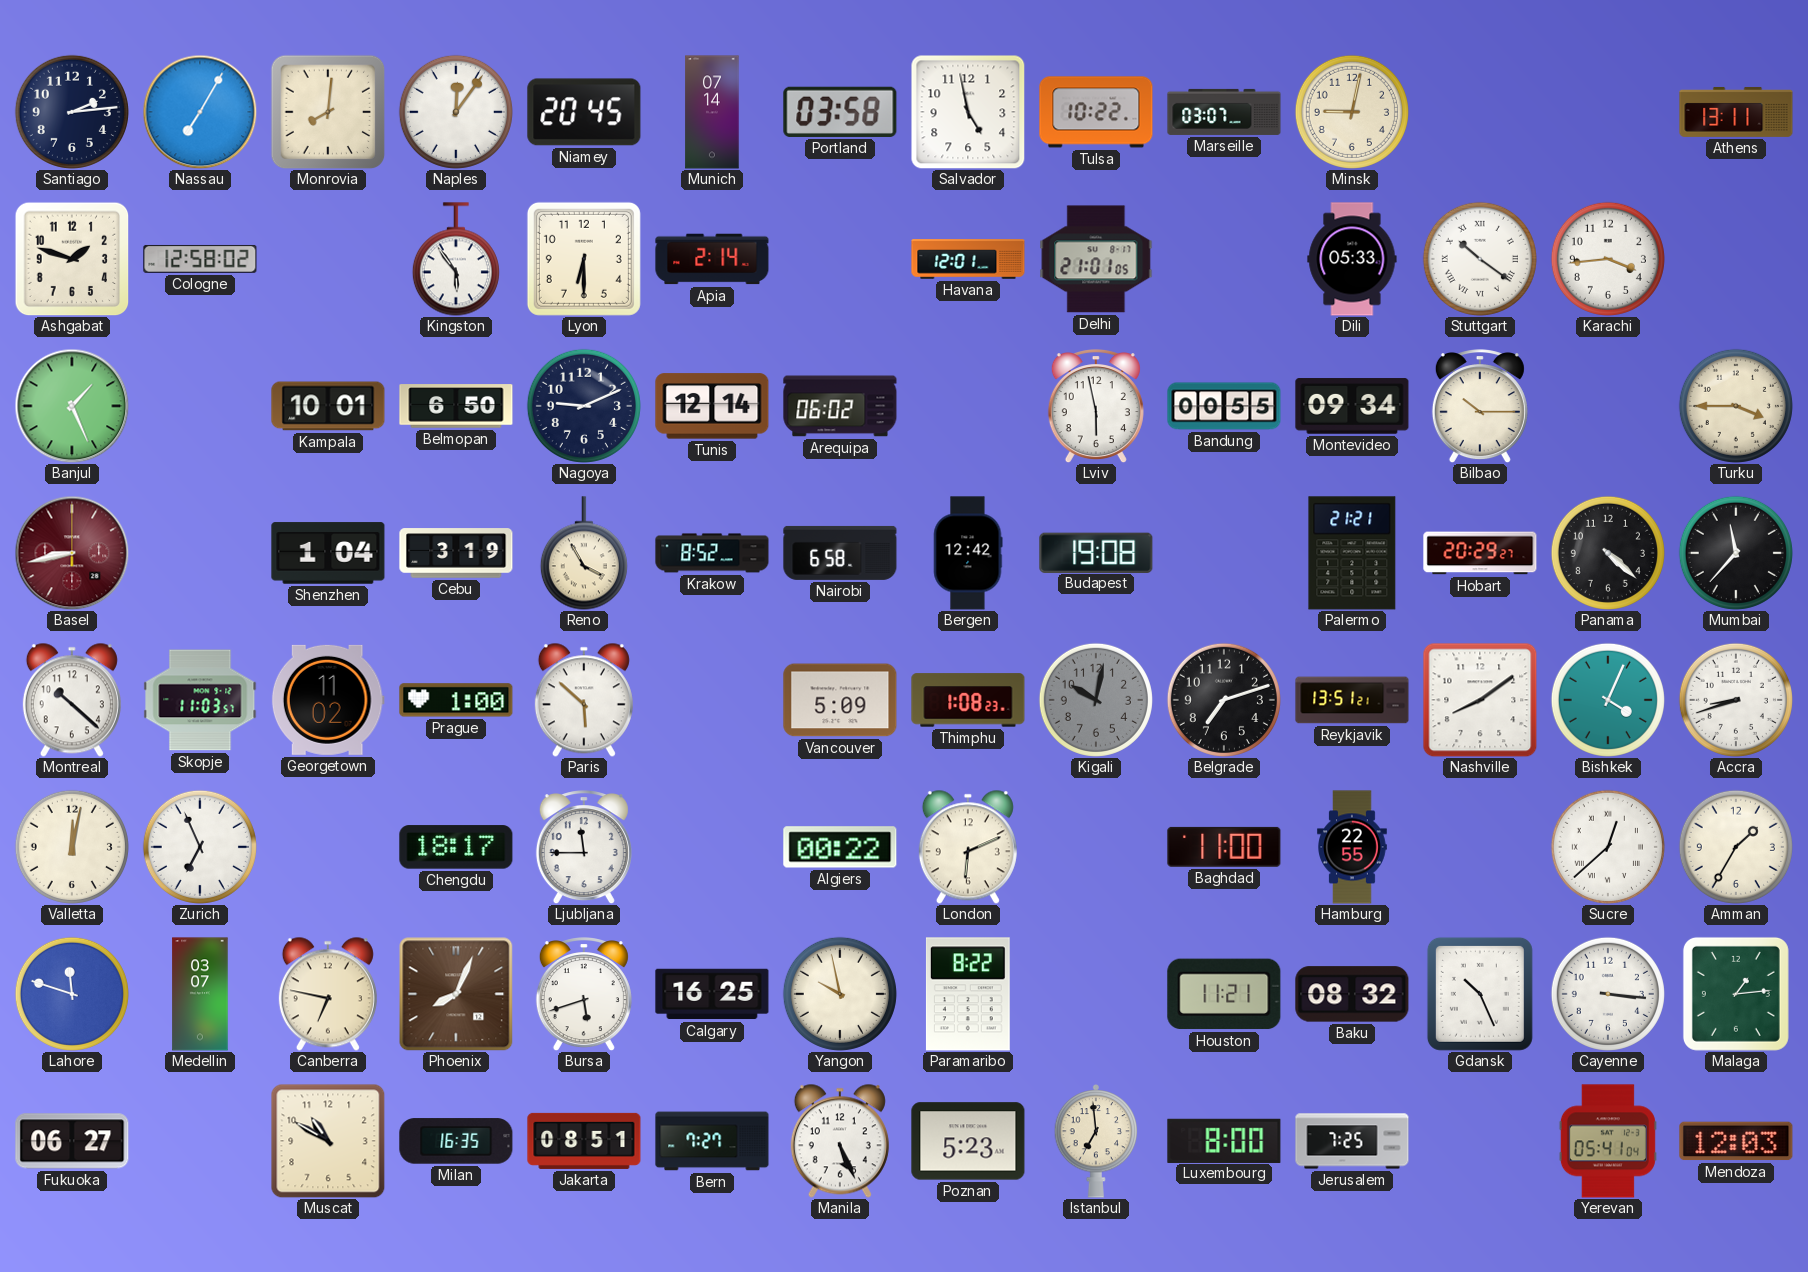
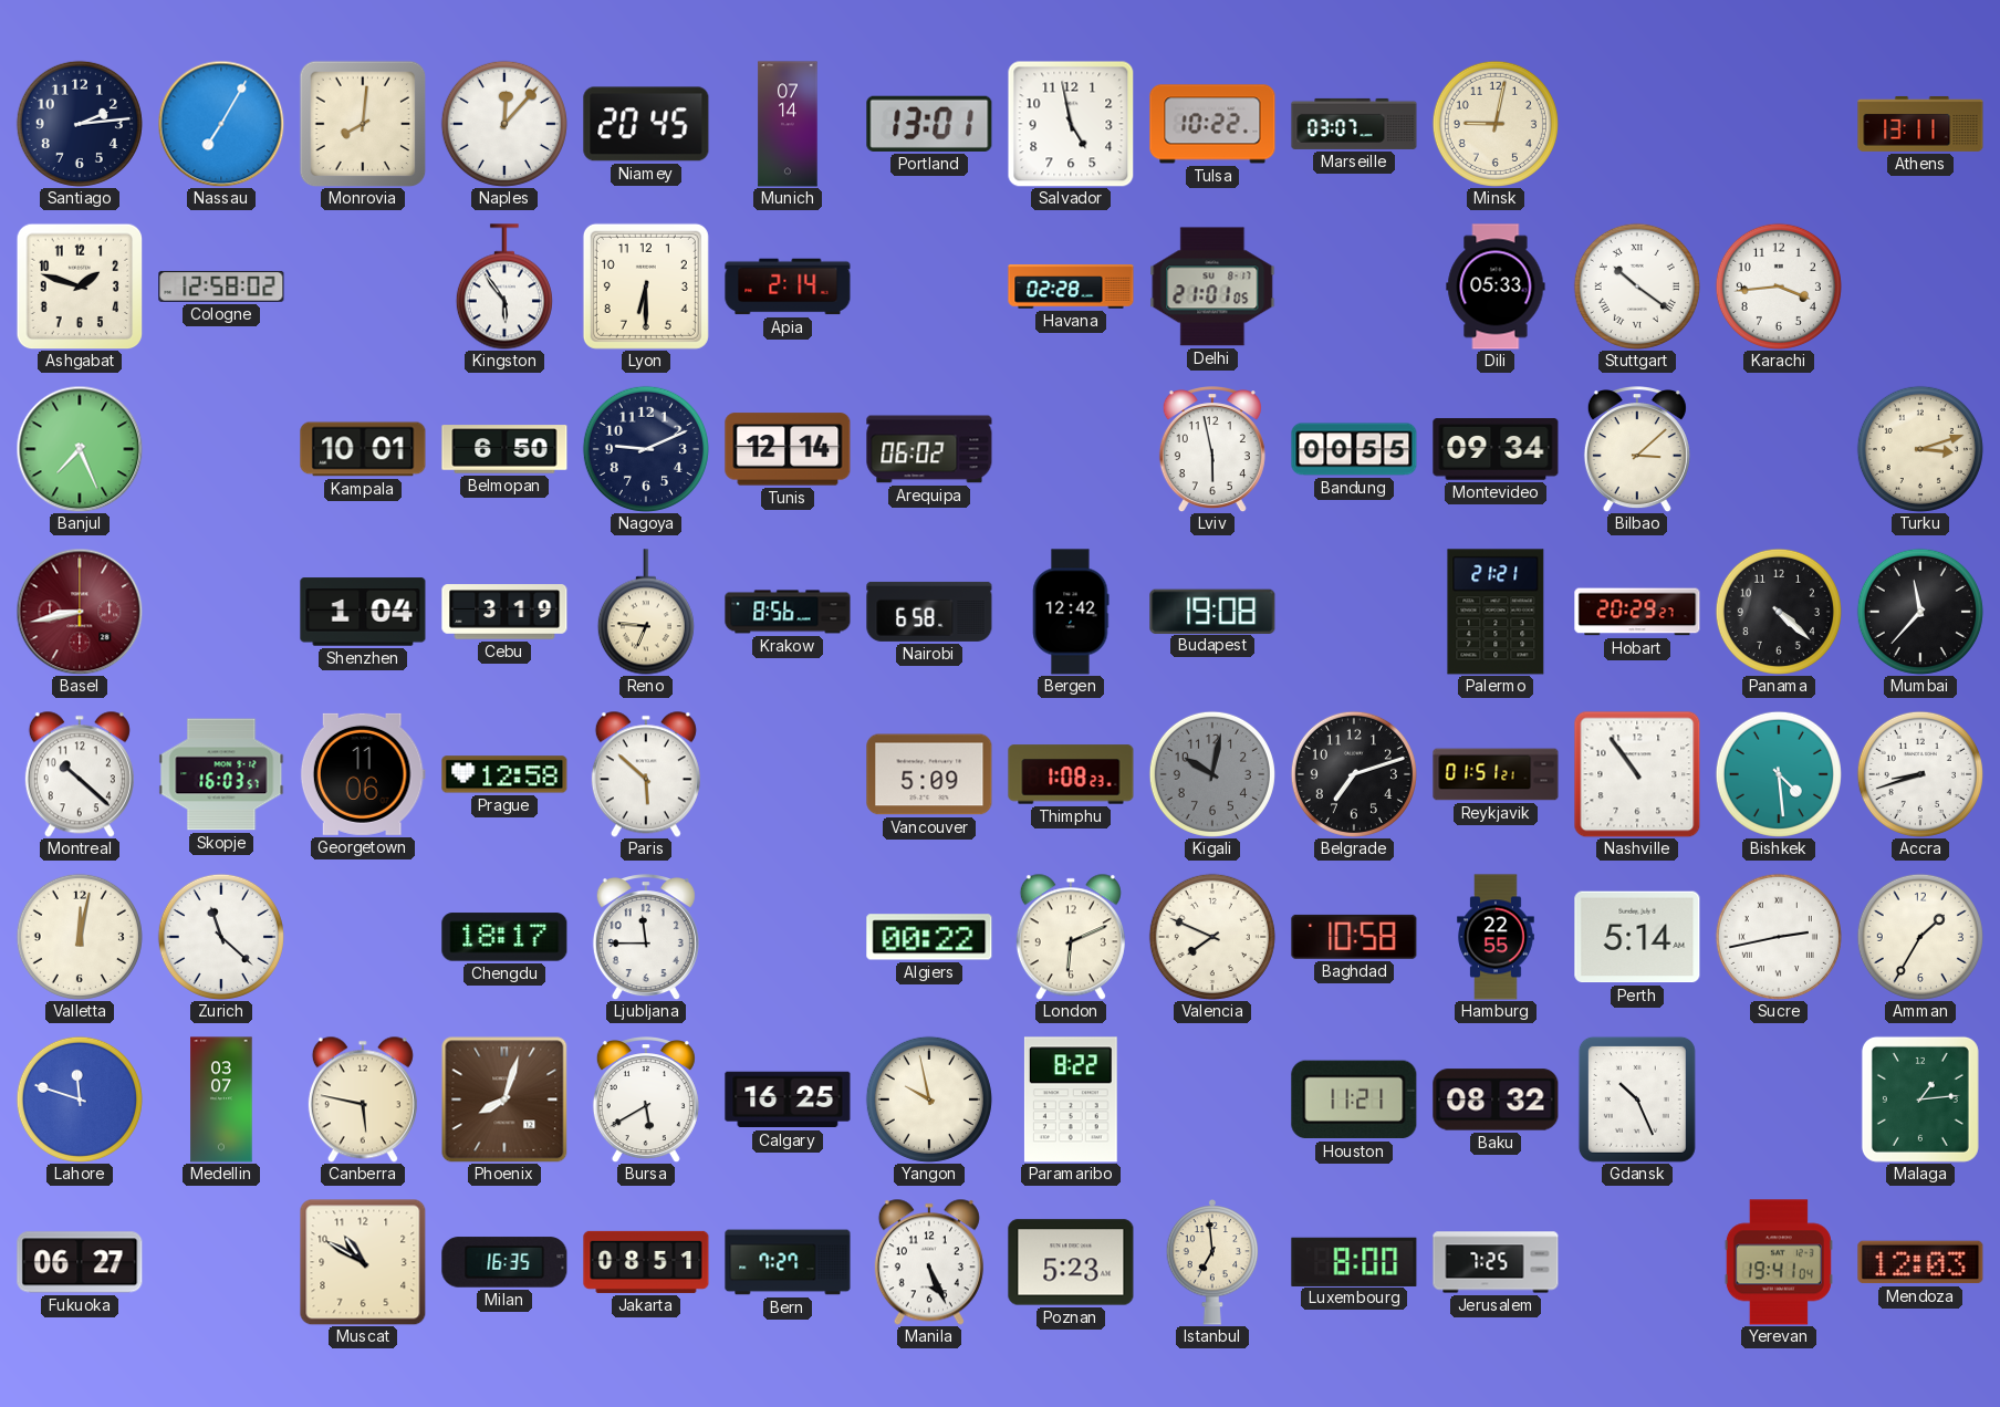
Naples: 12:06 -> 12:07 (504, 124)
Portland: 03:58 -> 13:01 (929, 124)
Havana: 12:01 -> 02:28 (1071, 286)
Banjul: 1:26 -> 7:26 (80, 449)
Bilbao: 10:15 -> 3:08 (1637, 449)
Turku: 3:45 -> 3:12 (1920, 449)
Reno: 3:55 -> 6:46 (646, 612)
Krakow: 8:52 -> 8:56 (788, 612)
Skopje: 11:03 -> 16:03 (221, 774)
Georgetown: 11:02 -> 11:06 (363, 774)
Prague: 1:00 -> 12:58 (504, 774)
Reykjavik: 13:51 -> 01:51 (1496, 774)
Nashville: 8:09 -> 10:54 (1637, 774)
Bishkek: 4:04 -> 4:29 (1779, 774)
Zurich: 6:56 -> 11:22 (221, 937)
Valencia: none -> 7:49 (1212, 937)
Baghdad: 11:00 -> 10:58 (1354, 937)
Perth: none -> 5:14 (1637, 937)
Sucre: 12:38 -> 2:43 (1779, 937)
Canberra: 6:47 -> 5:47 (363, 1099)
Phoenix: 8:04 -> 8:03 (504, 1099)
Bursa: 5:42 -> 5:40 (646, 1099)
Cayenne: 3:16 -> none (1608, 994)
Yerevan: 05:41 -> 19:41 (1779, 1262)
